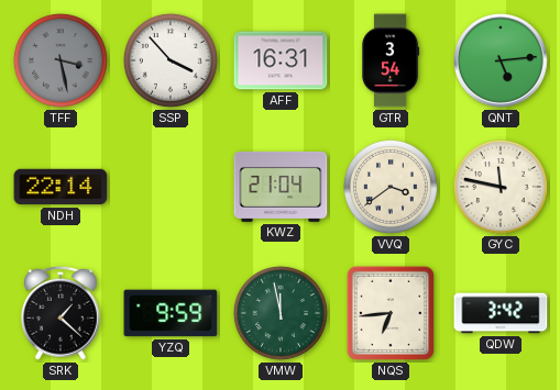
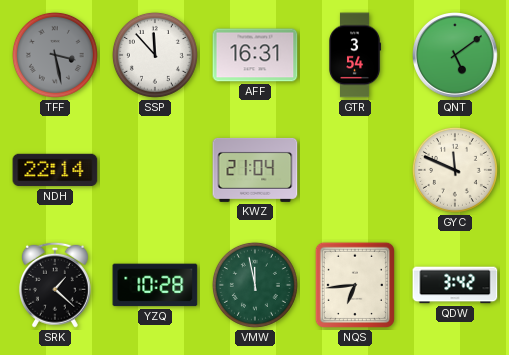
SSP: 3:53 -> 11:53 (155, 55)
QNT: 5:14 -> 5:09 (456, 56)
VVQ: 3:39 -> none (391, 187)
GYC: 11:47 -> 11:49 (455, 170)
YZQ: 9:59 -> 10:28 (155, 285)
